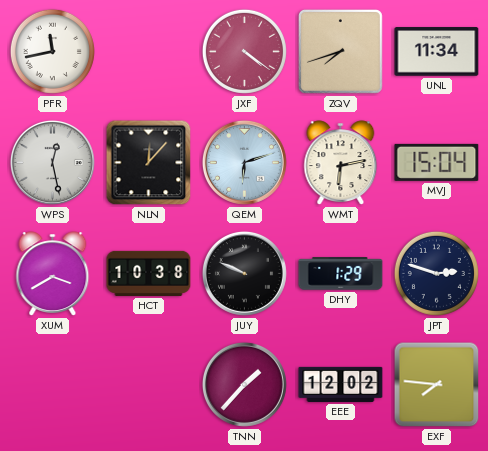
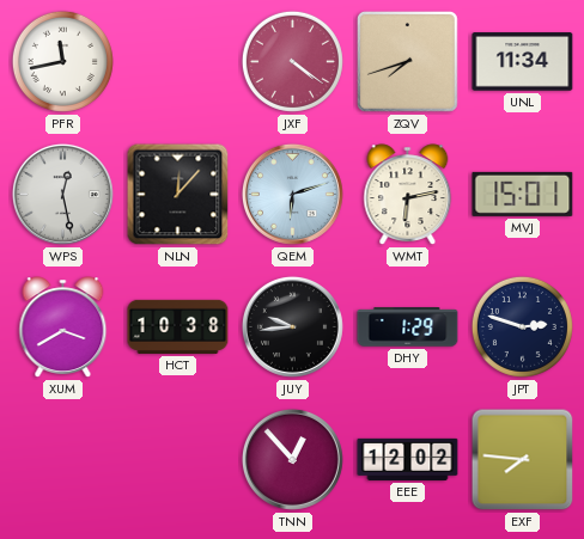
MVJ: 15:04 -> 15:01 (523, 194)
JUY: 9:49 -> 9:44 (292, 326)
TNN: 1:37 -> 12:53 (292, 459)
